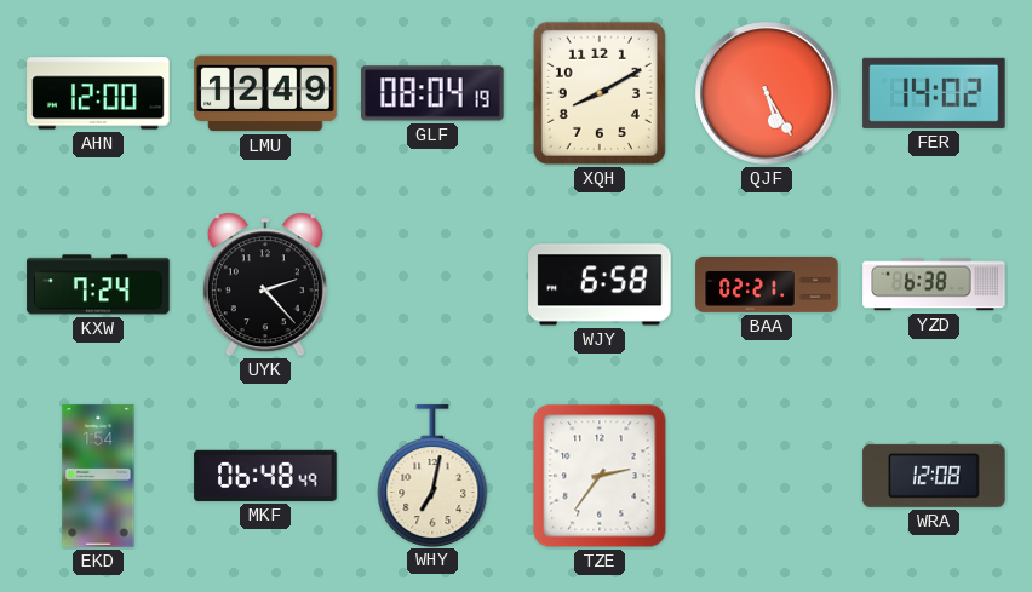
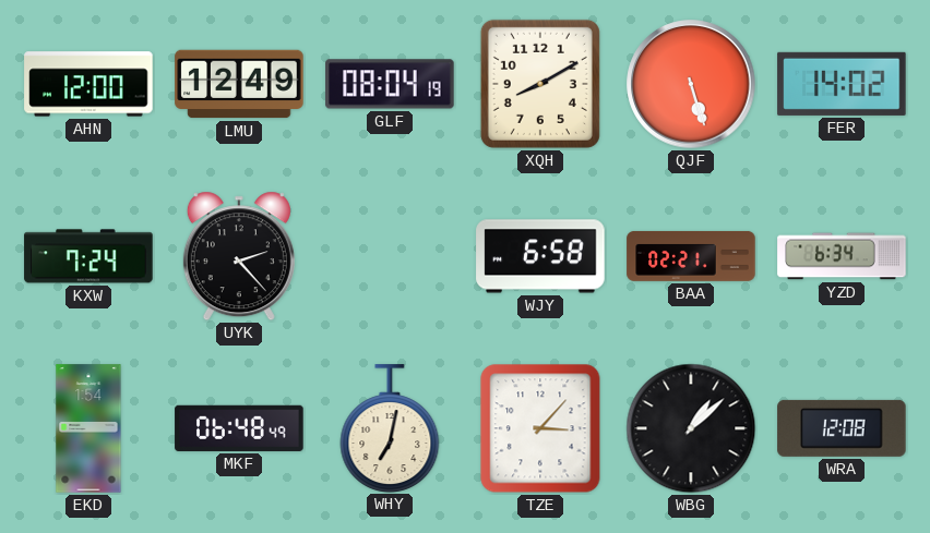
QJF: 5:25 -> 5:27 (691, 84)
YZD: 6:38 -> 6:34 (842, 256)
TZE: 2:36 -> 3:07 (540, 428)
WBG: none -> 1:08 (691, 428)
